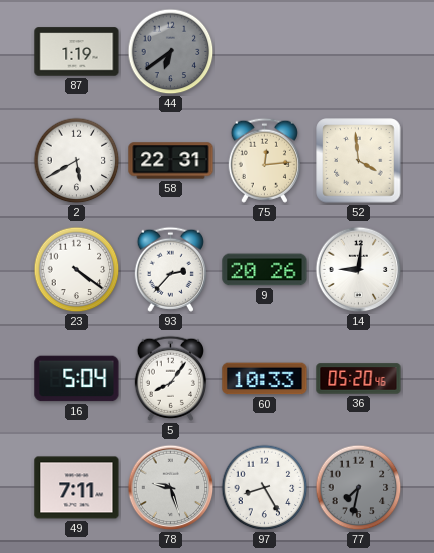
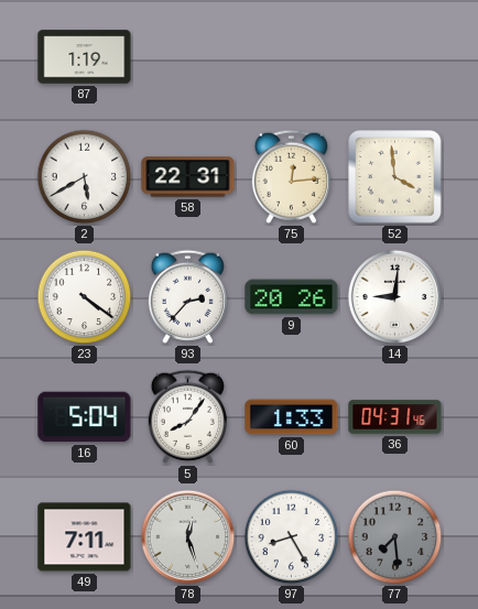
44: 6:39 -> none (171, 52)
60: 10:33 -> 1:33 (292, 417)
36: 05:20 -> 04:31 (395, 417)
78: 9:27 -> 12:27 (188, 537)
77: 7:32 -> 7:29 (395, 537)
